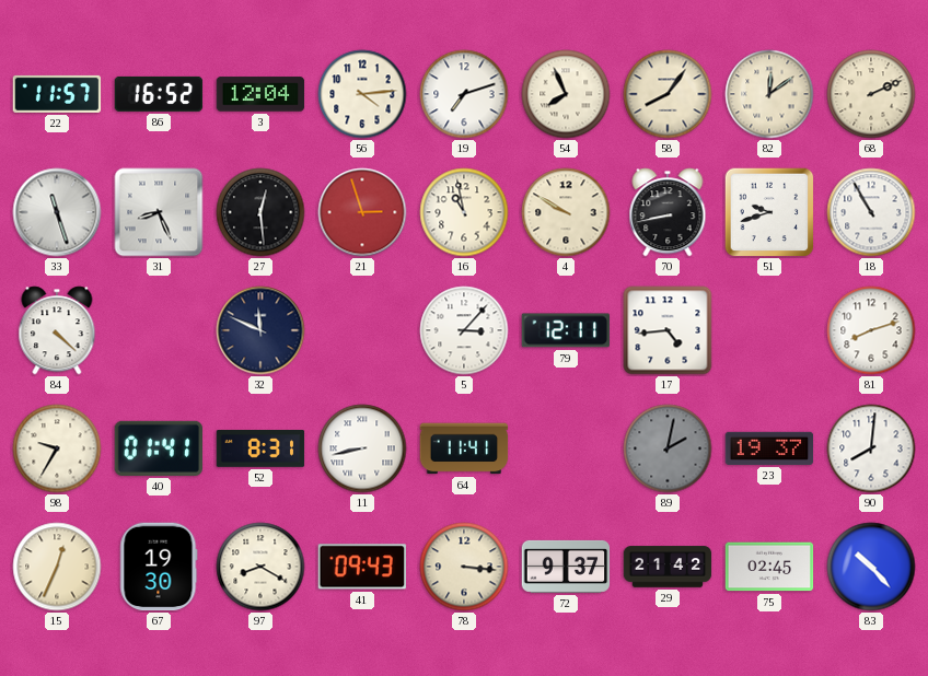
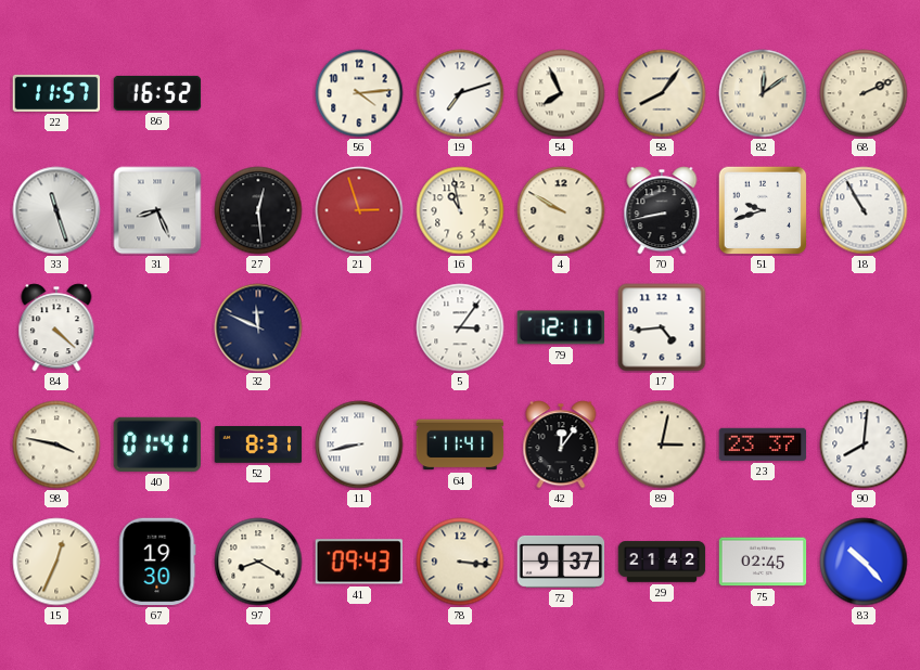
3: 12:04 -> none (260, 94)
5: 3:07 -> 3:06 (460, 327)
81: 8:12 -> none (871, 330)
98: 9:35 -> 3:47 (56, 444)
42: none -> 12:06 (561, 444)
89: 2:02 -> 3:02 (662, 444)
89 dial: grey -> cream (662, 444)
23: 19:37 -> 23:37 (763, 444)
